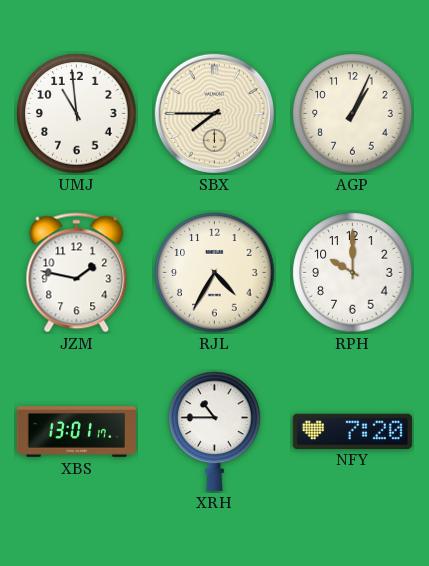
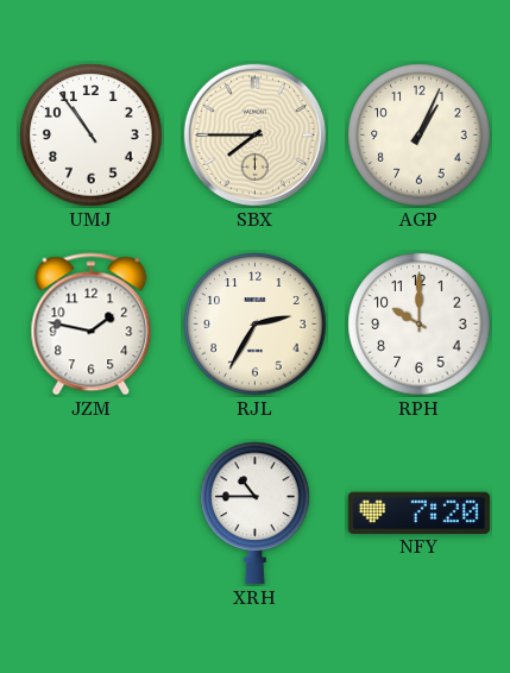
UMJ: 10:59 -> 10:54 (92, 136)
RJL: 4:35 -> 2:35 (256, 325)
XBS: 13:01 -> none (76, 432)
